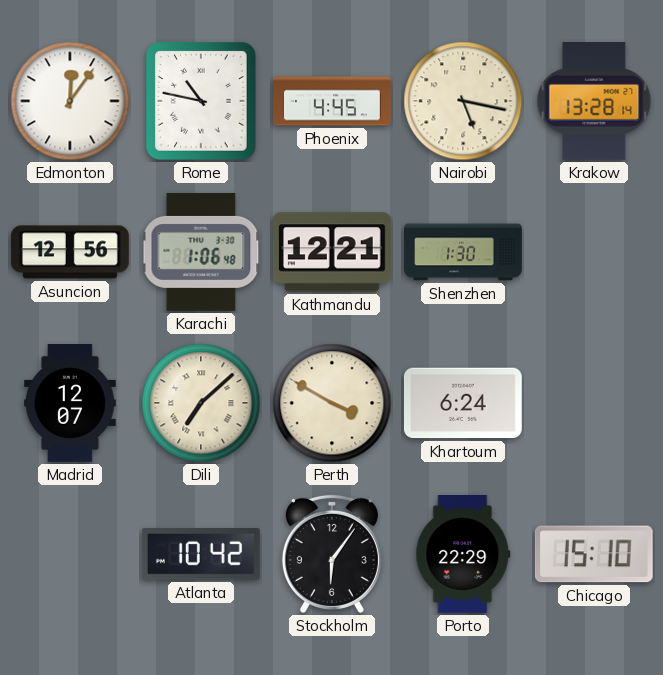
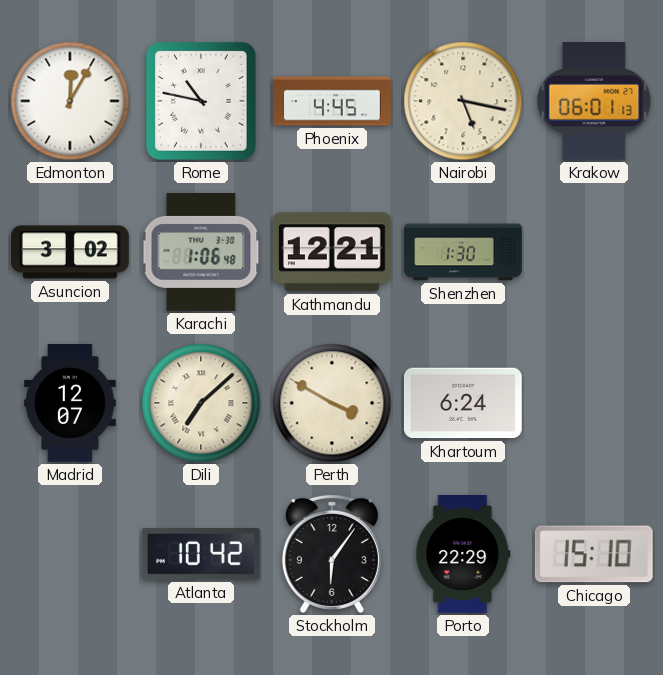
Edmonton: 12:06 -> 12:05 (70, 101)
Krakow: 13:28 -> 06:01 (594, 102)
Asuncion: 12:56 -> 3:02 (71, 252)
